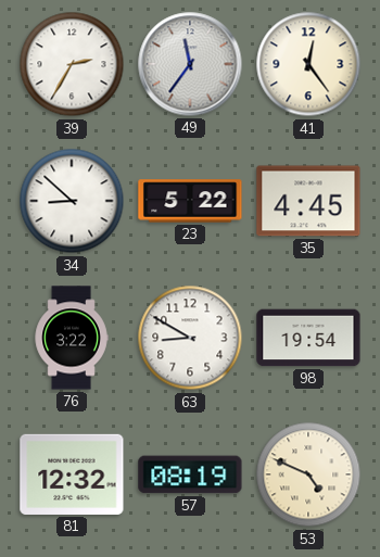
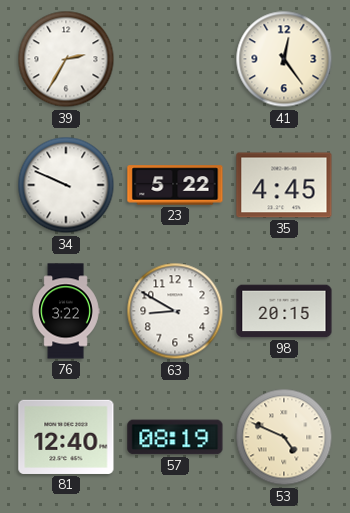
49: 11:36 -> none (190, 64)
34: 8:52 -> 9:49 (66, 185)
98: 19:54 -> 20:15 (284, 311)
81: 12:32 -> 12:40 (66, 437)
